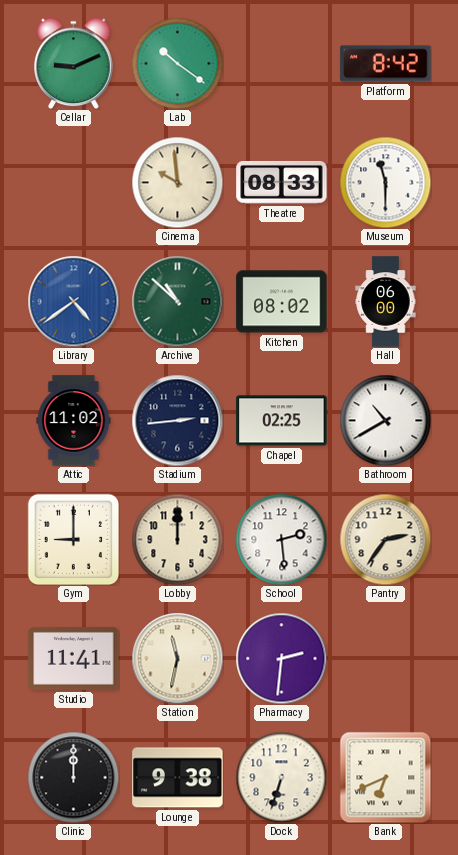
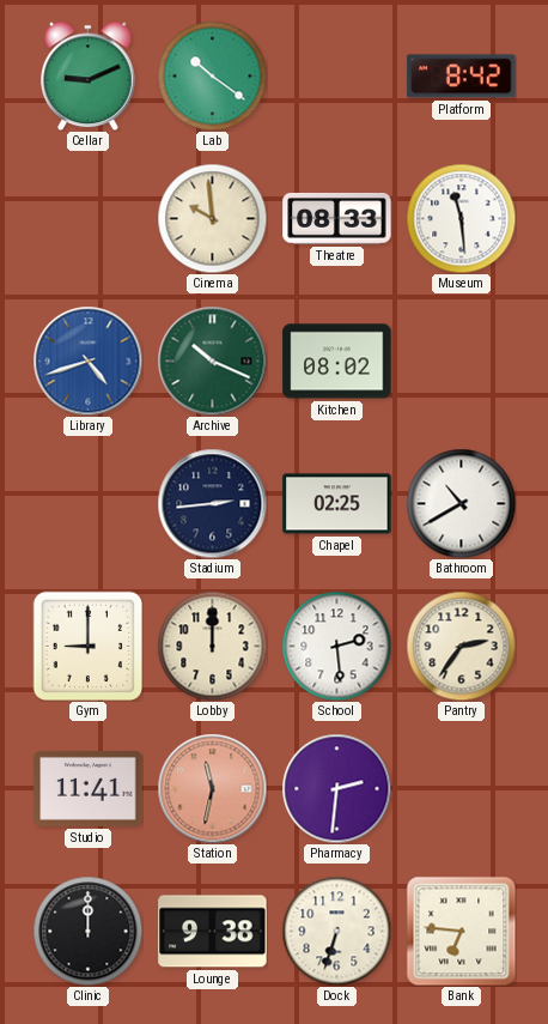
Museum: 11:30 -> 11:29 (461, 218)
Library: 4:39 -> 4:42 (87, 360)
Archive: 10:52 -> 10:19 (212, 360)
Hall: 06:00 -> none (386, 302)
Attic: 11:02 -> none (74, 421)
Station dial: cream -> salmon (212, 788)
Bank: 6:41 -> 6:46 (461, 931)
